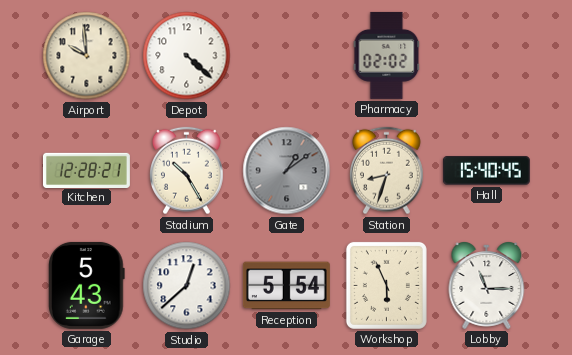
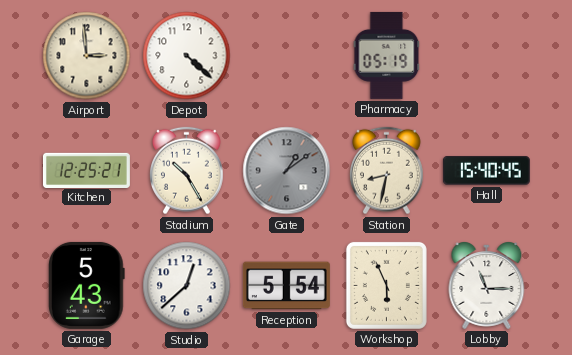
Airport: 9:59 -> 2:59 (87, 56)
Pharmacy: 02:02 -> 05:19 (387, 55)
Kitchen: 12:28 -> 12:25 (86, 170)
Station: 8:33 -> 8:32 (387, 171)
